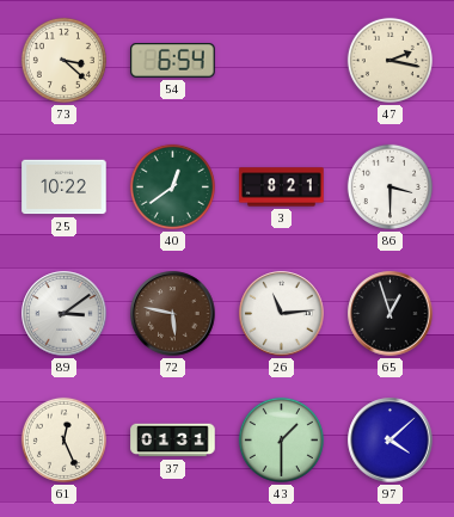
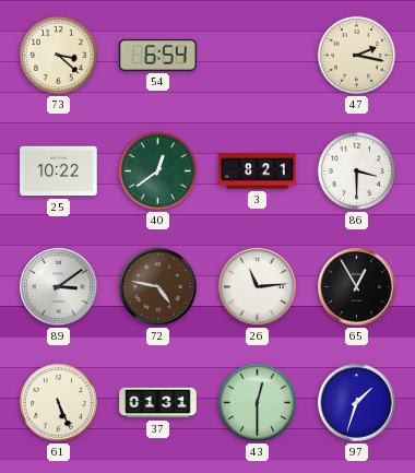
72: 5:47 -> 4:47 (158, 287)
65: 12:57 -> 12:55 (357, 287)
61: 12:26 -> 5:26 (58, 402)
43: 1:30 -> 12:30 (257, 402)
97: 4:08 -> 1:33 (357, 403)
